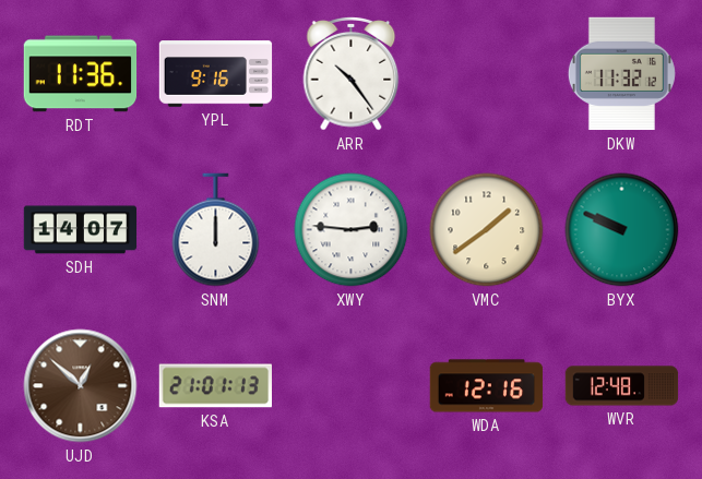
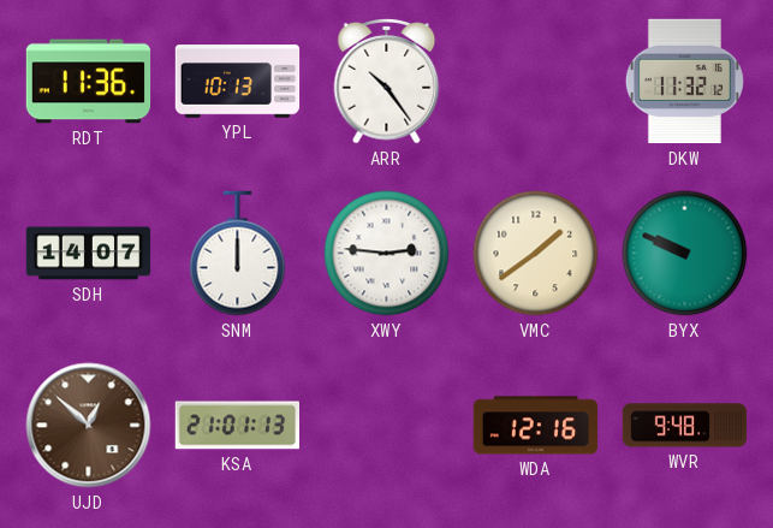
YPL: 9:16 -> 10:13 (238, 82)
WVR: 12:48 -> 9:48 (685, 426)
